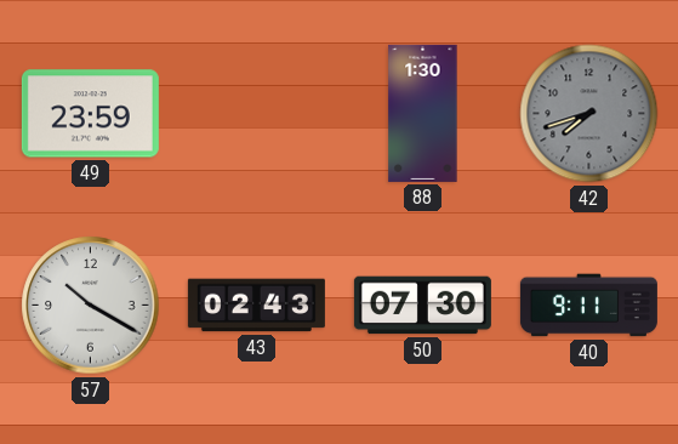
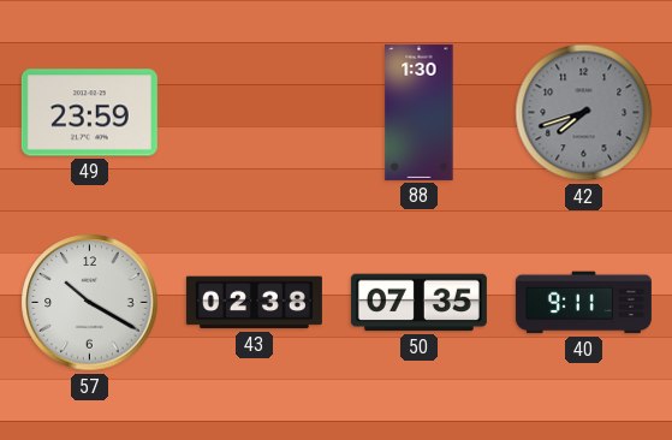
43: 02:43 -> 02:38 (254, 303)
50: 07:30 -> 07:35 (418, 303)
